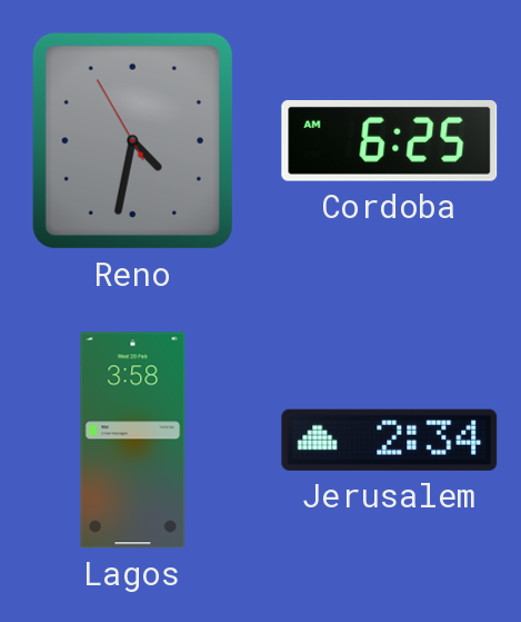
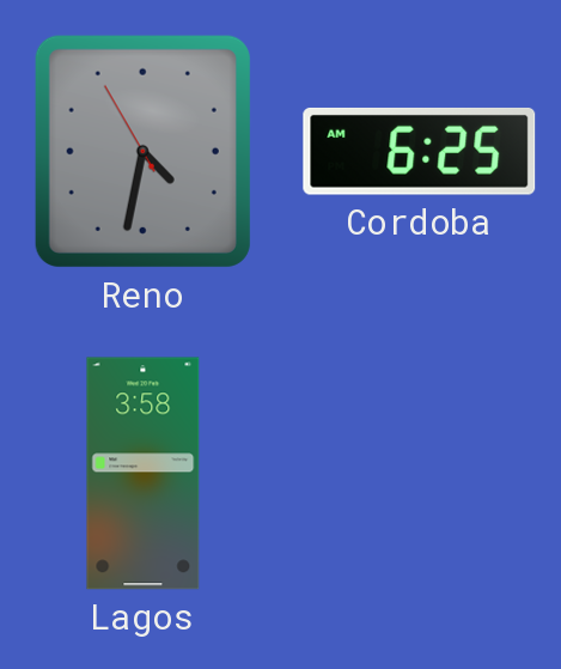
Jerusalem: 2:34 -> none (390, 440)
